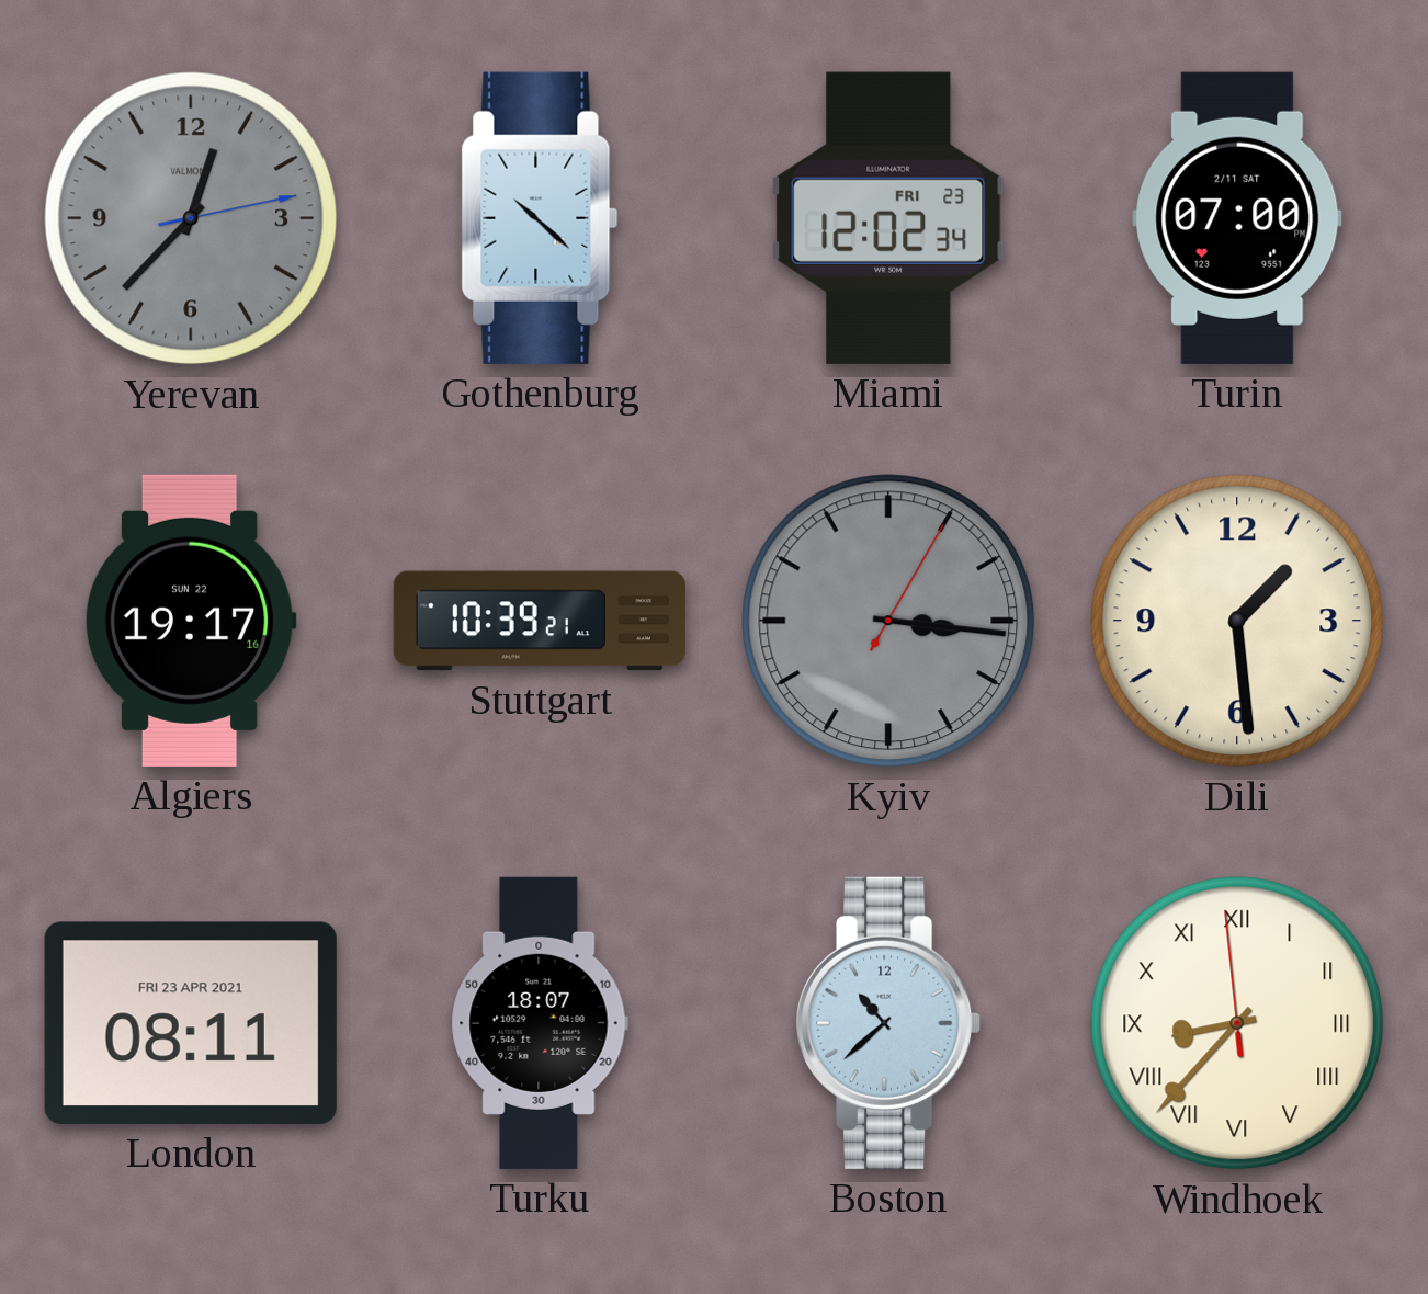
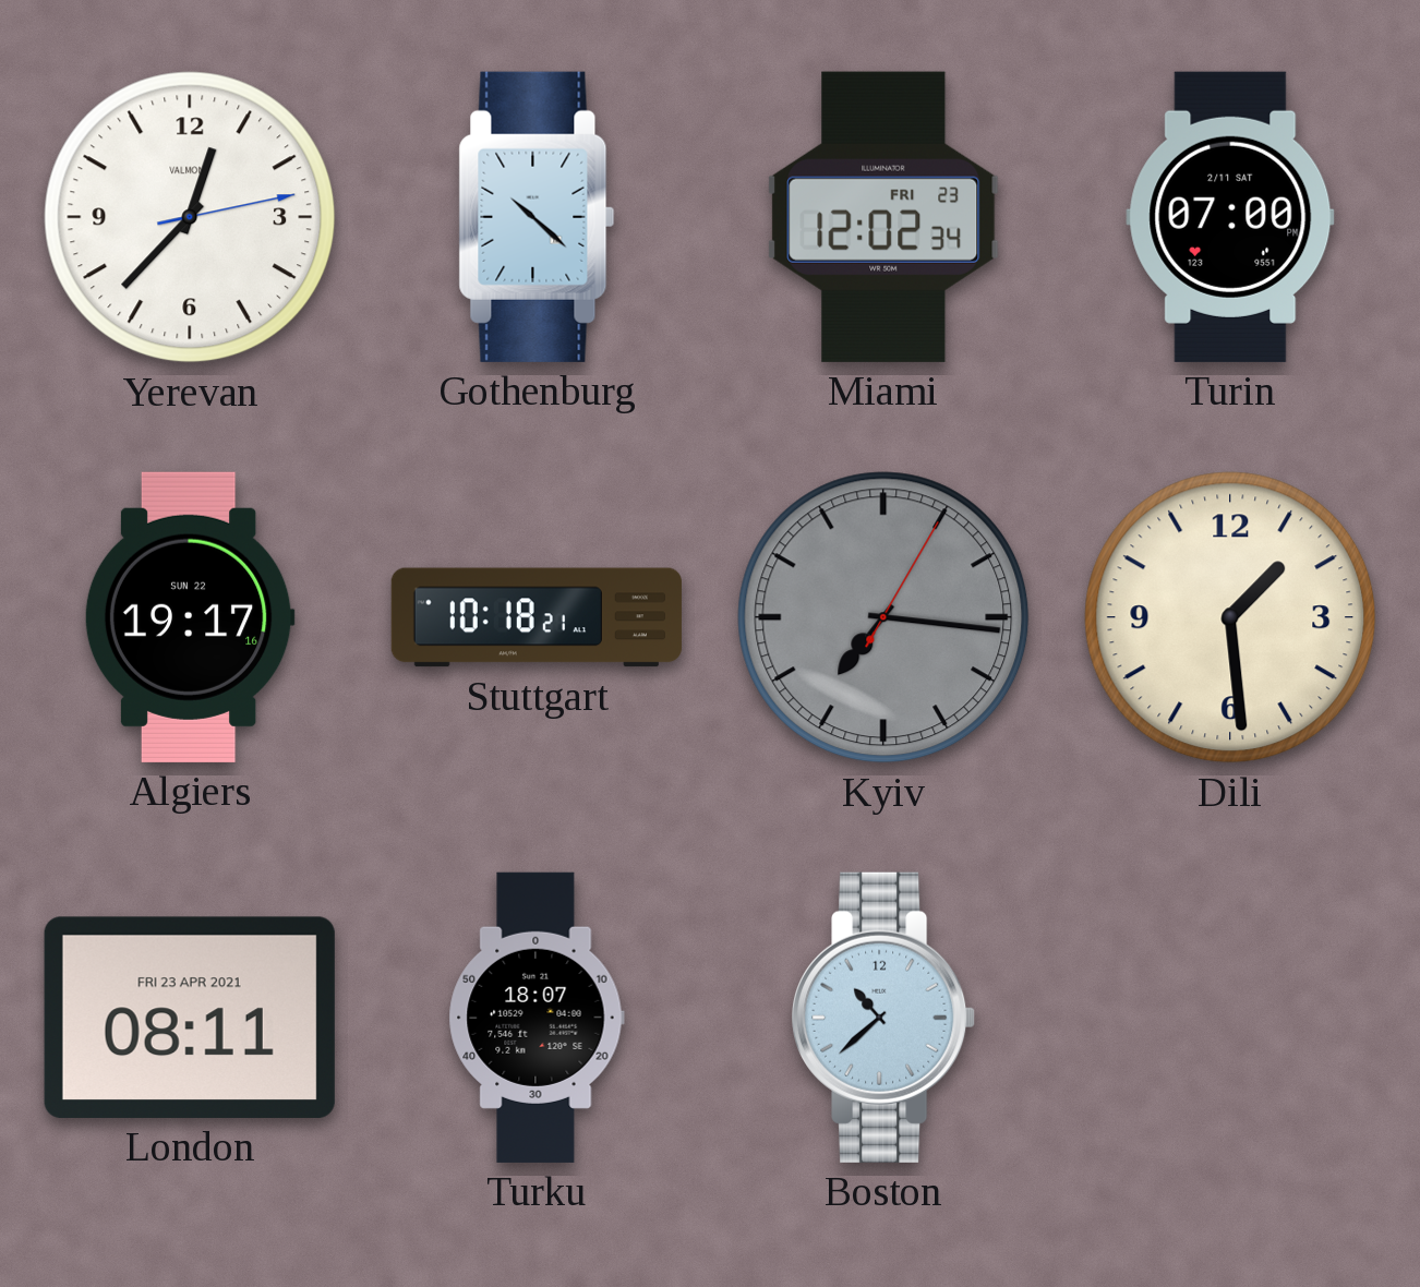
Yerevan dial: grey -> white (190, 217)
Stuttgart: 10:39 -> 10:18 (537, 617)
Kyiv: 3:16 -> 7:16 (883, 617)
Windhoek: 8:36 -> none (1237, 1023)
